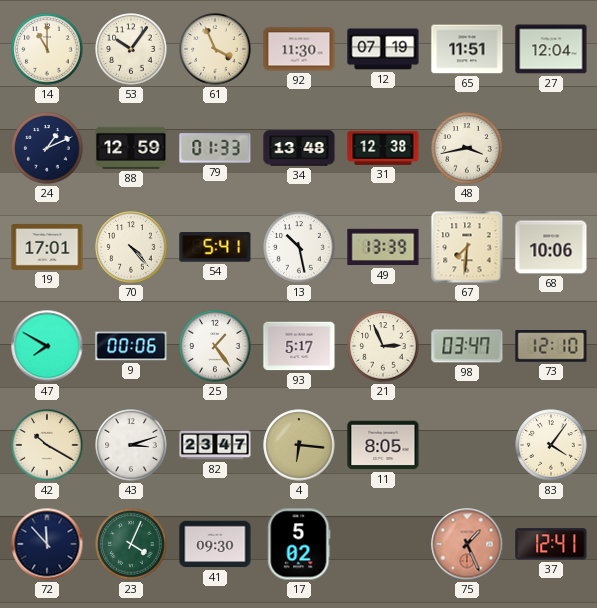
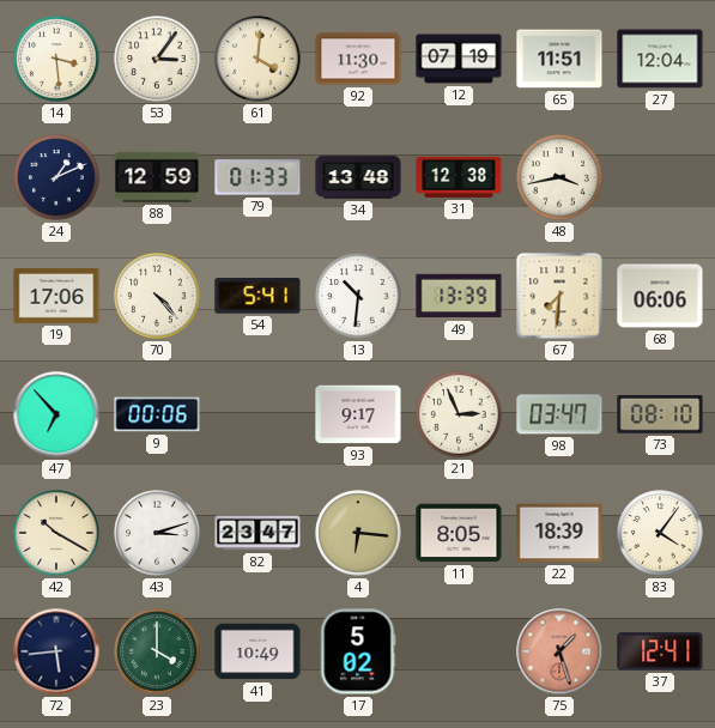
14: 11:00 -> 3:29 (56, 59)
53: 10:06 -> 3:06 (157, 59)
61: 3:56 -> 4:01 (257, 59)
19: 17:01 -> 17:06 (56, 296)
13: 10:28 -> 10:31 (358, 296)
68: 10:06 -> 06:06 (660, 296)
47: 7:50 -> 6:53 (56, 414)
25: 1:24 -> none (215, 346)
93: 5:17 -> 9:17 (358, 414)
73: 12:10 -> 08:10 (660, 414)
22: none -> 18:39 (559, 533)
72: 11:53 -> 5:44 (56, 651)
23: 4:04 -> 4:00 (157, 651)
41: 09:30 -> 10:49 (257, 651)
75: 1:26 -> 1:27 (559, 651)
